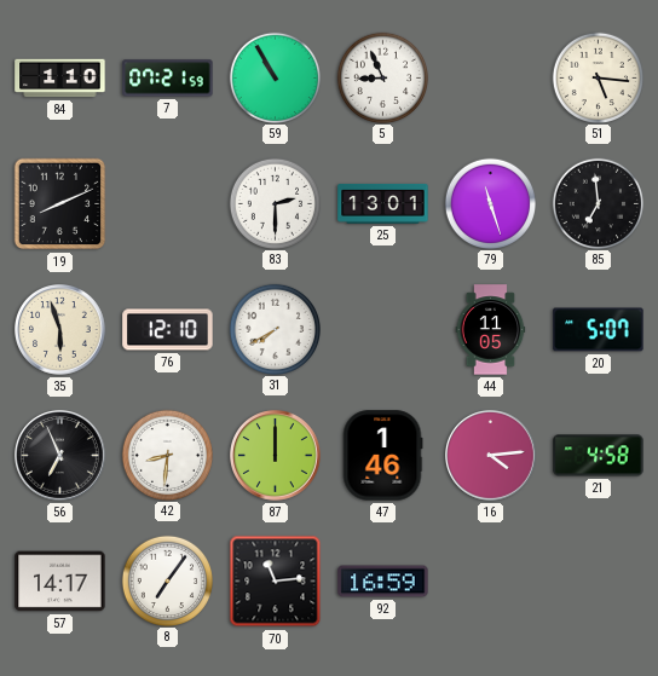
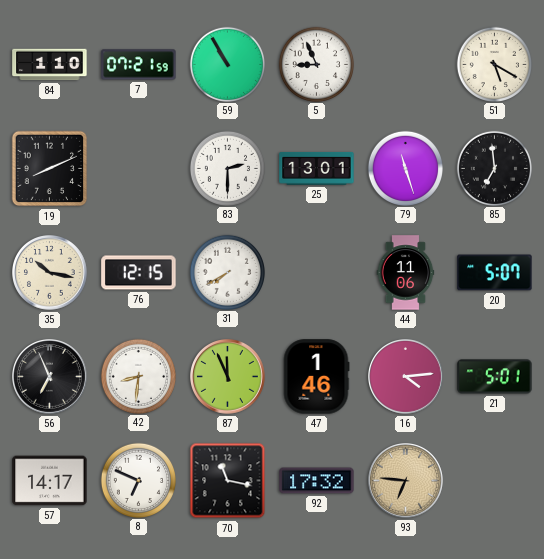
51: 5:16 -> 5:20 (494, 64)
35: 5:57 -> 10:17 (50, 273)
76: 12:10 -> 12:15 (139, 273)
44: 11:05 -> 11:06 (406, 273)
87: 12:00 -> 11:56 (228, 377)
21: 4:58 -> 5:01 (495, 377)
8: 7:06 -> 6:49 (138, 480)
70: 11:14 -> 11:17 (228, 481)
92: 16:59 -> 17:32 (317, 481)
93: none -> 6:46 (406, 481)
